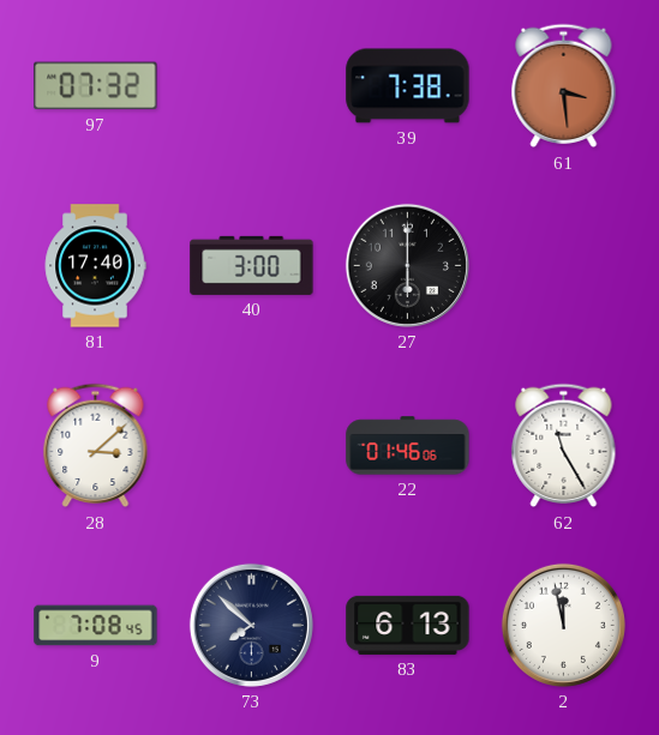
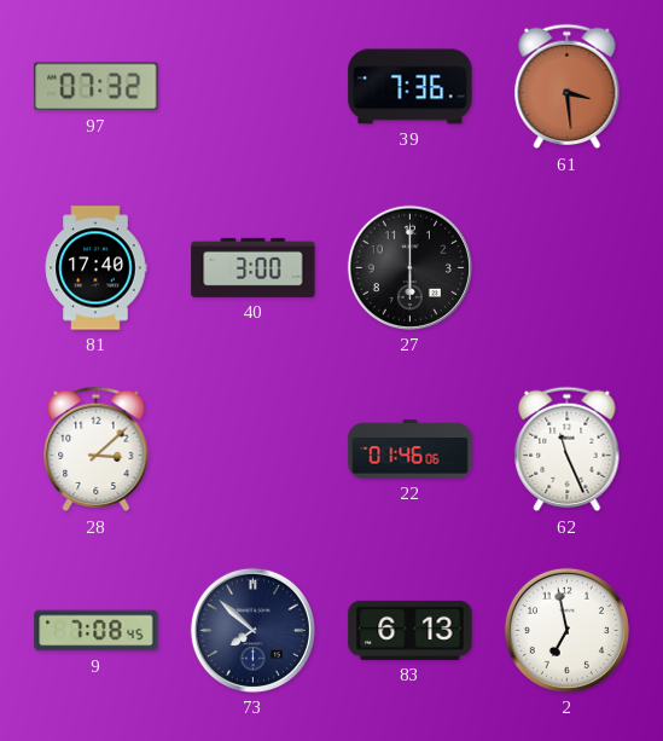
39: 7:38 -> 7:36 (411, 87)
62: 11:25 -> 11:26 (568, 450)
2: 11:58 -> 6:58 (566, 630)
